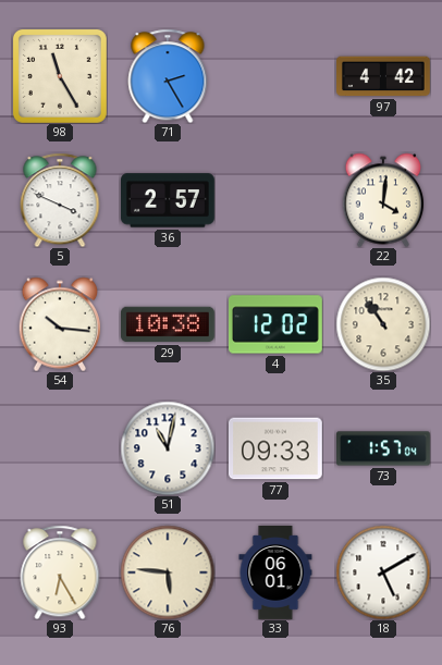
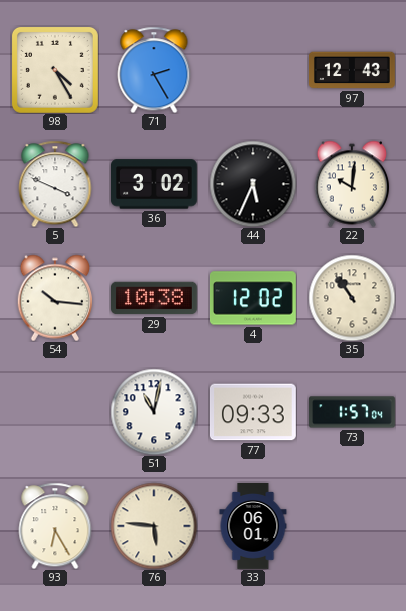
98: 11:25 -> 4:25 (55, 70)
97: 4:42 -> 12:43 (353, 70)
36: 2:57 -> 3:02 (155, 184)
44: none -> 5:34 (253, 184)
22: 4:01 -> 10:01 (352, 184)
18: 5:10 -> none (383, 572)
